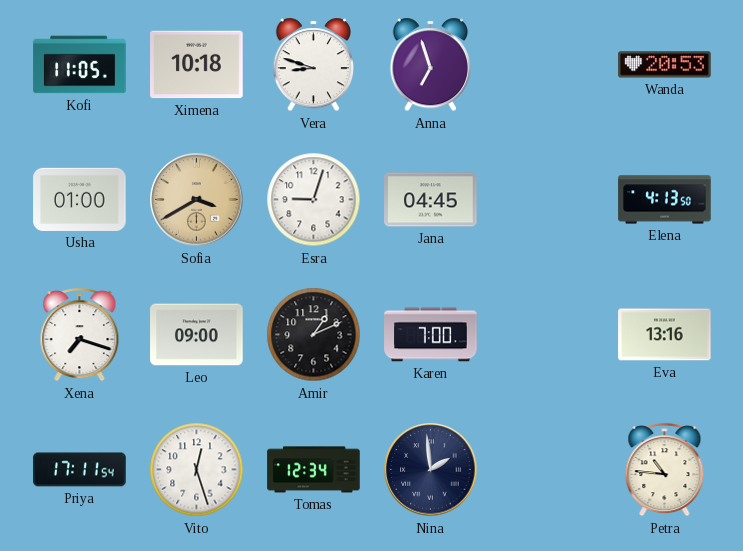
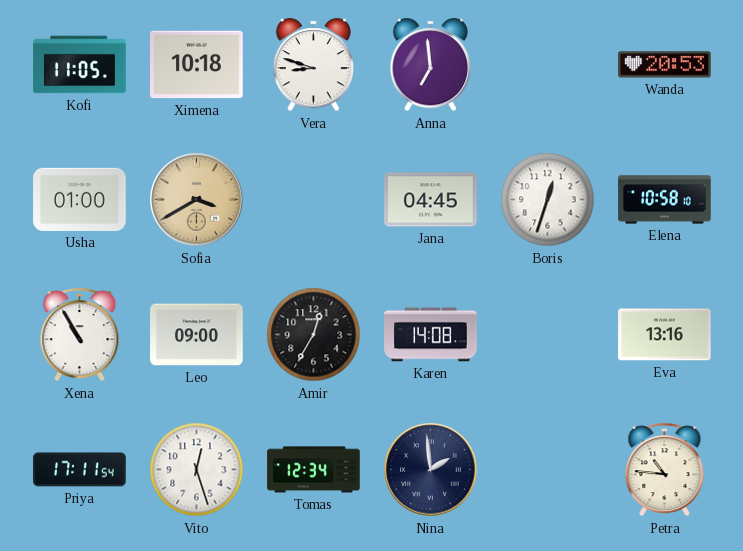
Anna: 6:57 -> 6:59 (430, 65)
Esra: 9:03 -> none (314, 200)
Boris: none -> 12:33 (548, 200)
Elena: 4:13 -> 10:58 (665, 200)
Xena: 7:18 -> 10:55 (80, 335)
Amir: 1:11 -> 12:35 (314, 335)
Karen: 7:00 -> 14:08 (431, 335)
